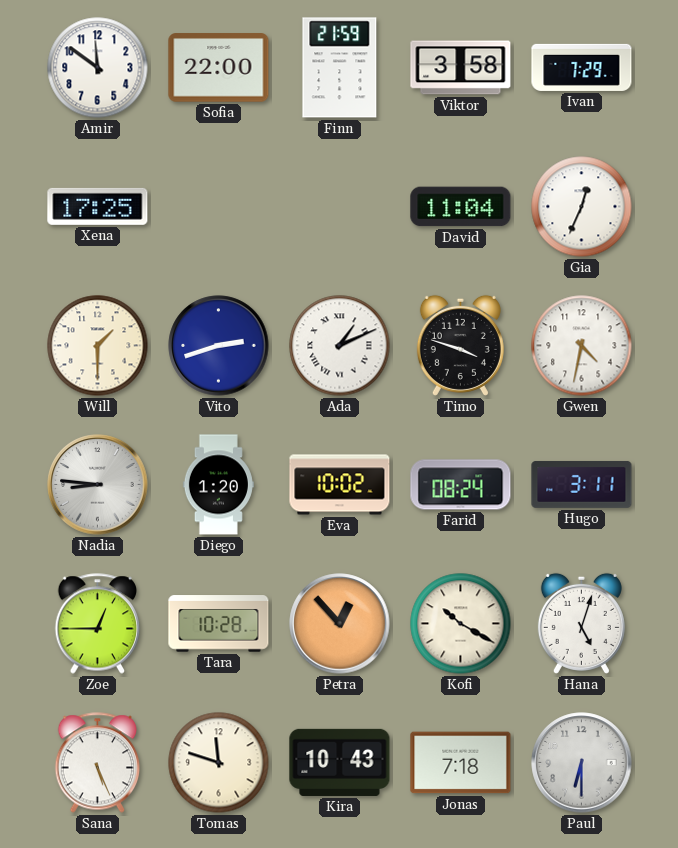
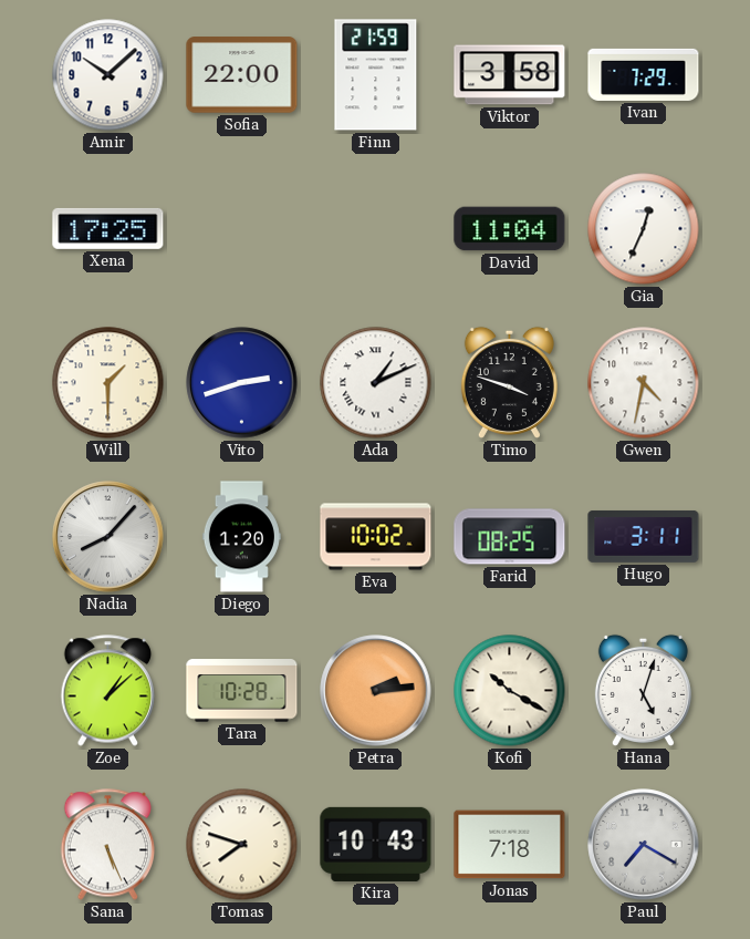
Amir: 11:51 -> 10:08 (108, 75)
Nadia: 8:46 -> 8:07 (108, 537)
Farid: 08:24 -> 08:25 (510, 537)
Zoe: 12:45 -> 1:08 (108, 691)
Petra: 12:53 -> 2:14 (376, 691)
Tomas: 11:48 -> 7:48 (242, 845)
Paul: 6:30 -> 7:20 (644, 845)
